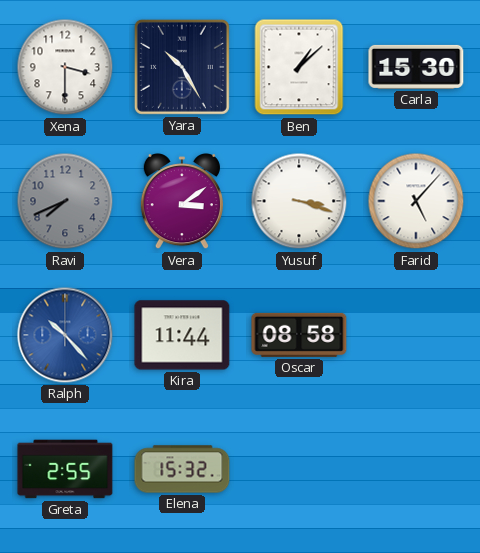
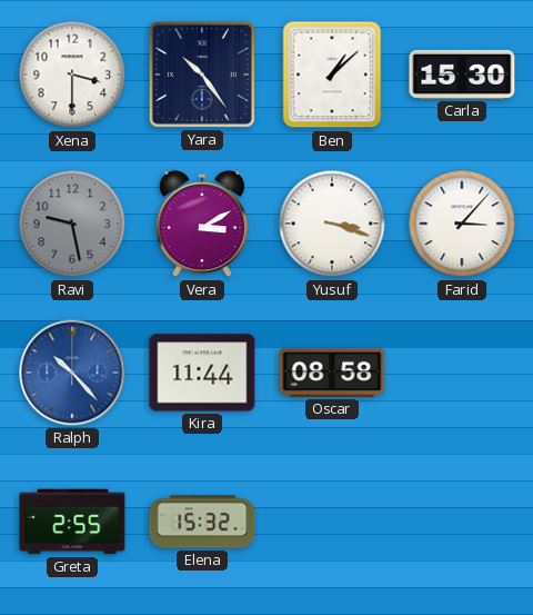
Yara: 10:25 -> 10:24 (202, 75)
Ravi: 7:41 -> 9:28 (72, 224)
Vera: 3:09 -> 3:10 (202, 225)
Farid: 5:07 -> 3:07 (462, 224)
